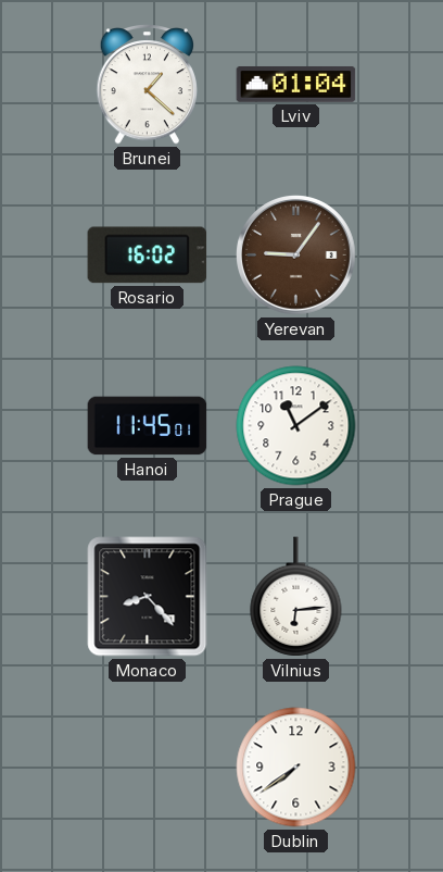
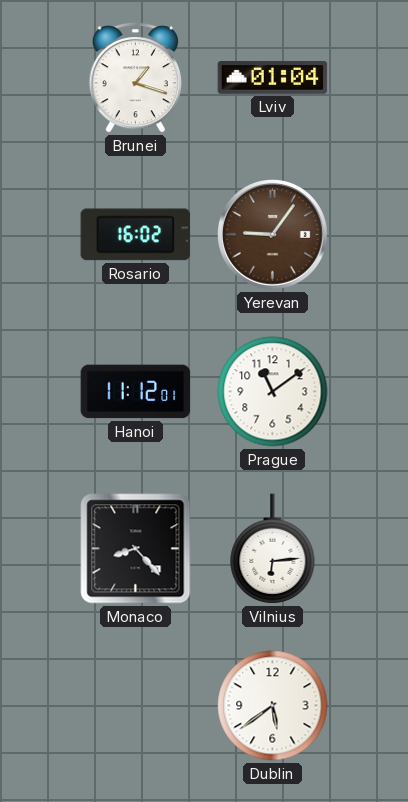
Brunei: 1:22 -> 1:18 (135, 77)
Hanoi: 11:45 -> 11:12 (136, 392)
Dublin: 7:39 -> 5:39 (273, 706)
